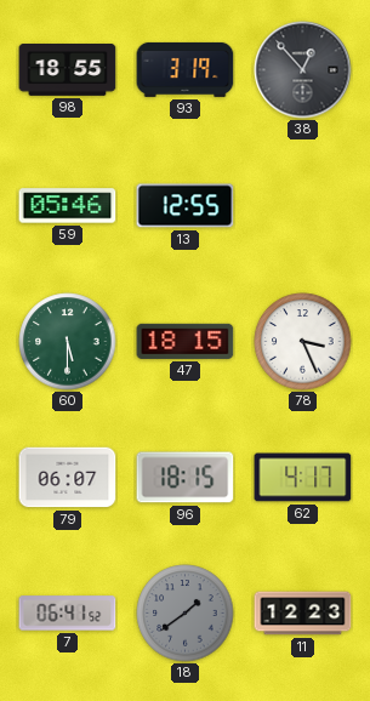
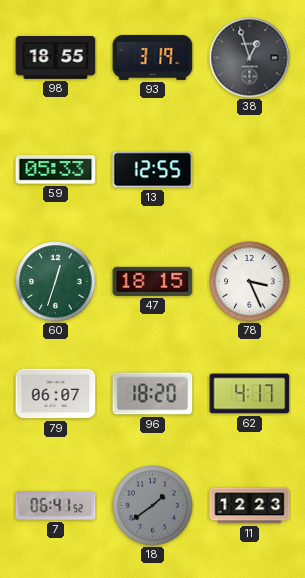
38: 12:53 -> 12:57 (250, 58)
59: 05:46 -> 05:33 (56, 170)
60: 5:30 -> 12:33 (56, 282)
96: 18:15 -> 18:20 (153, 394)
